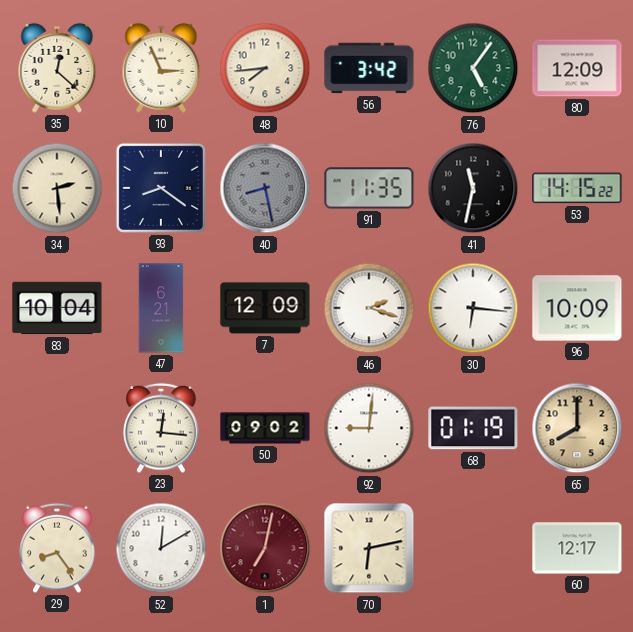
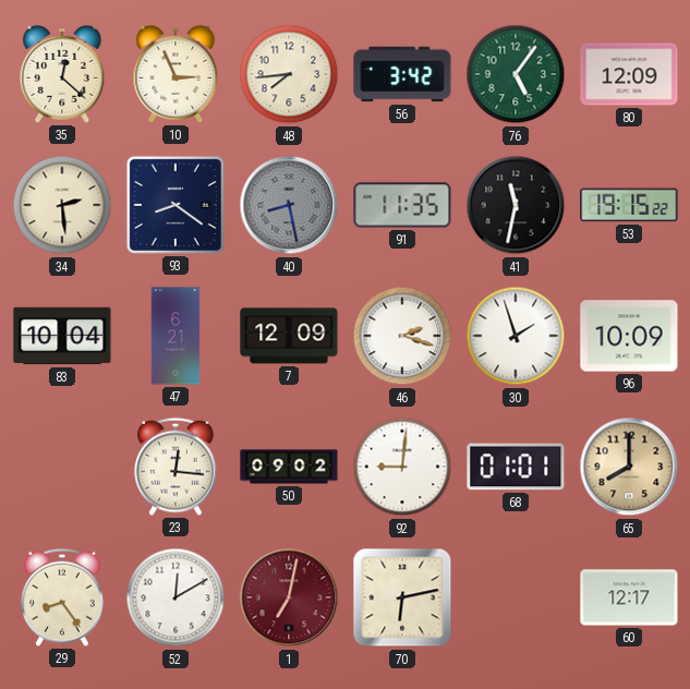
53: 14:15 -> 19:15 (629, 205)
30: 6:16 -> 1:57 (516, 336)
68: 01:19 -> 01:01 (516, 467)
